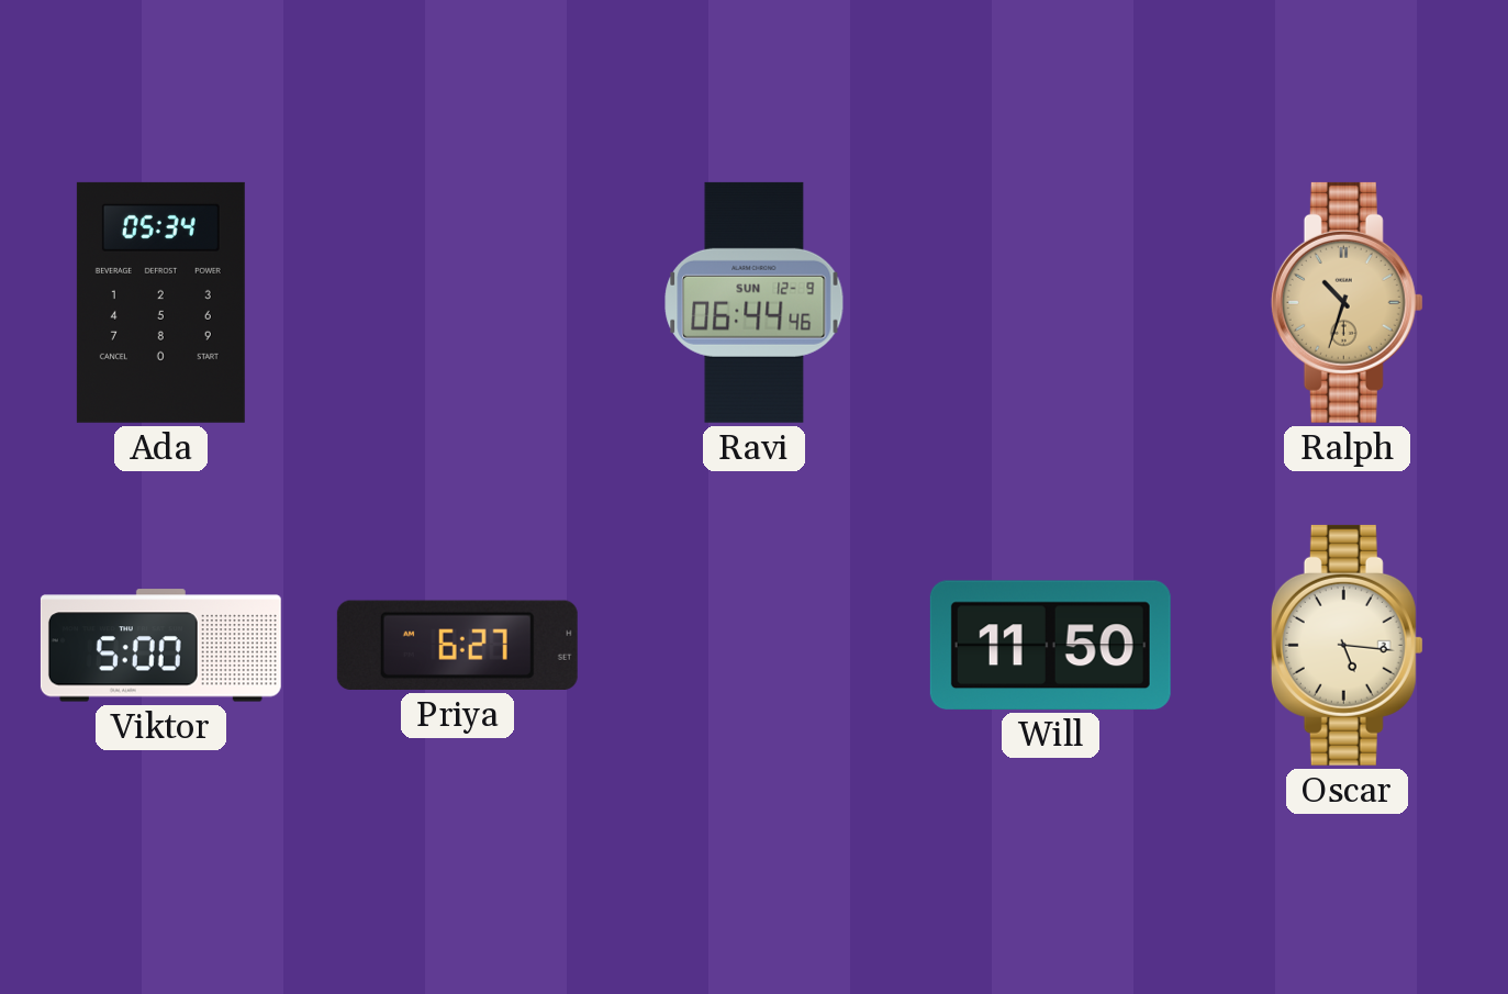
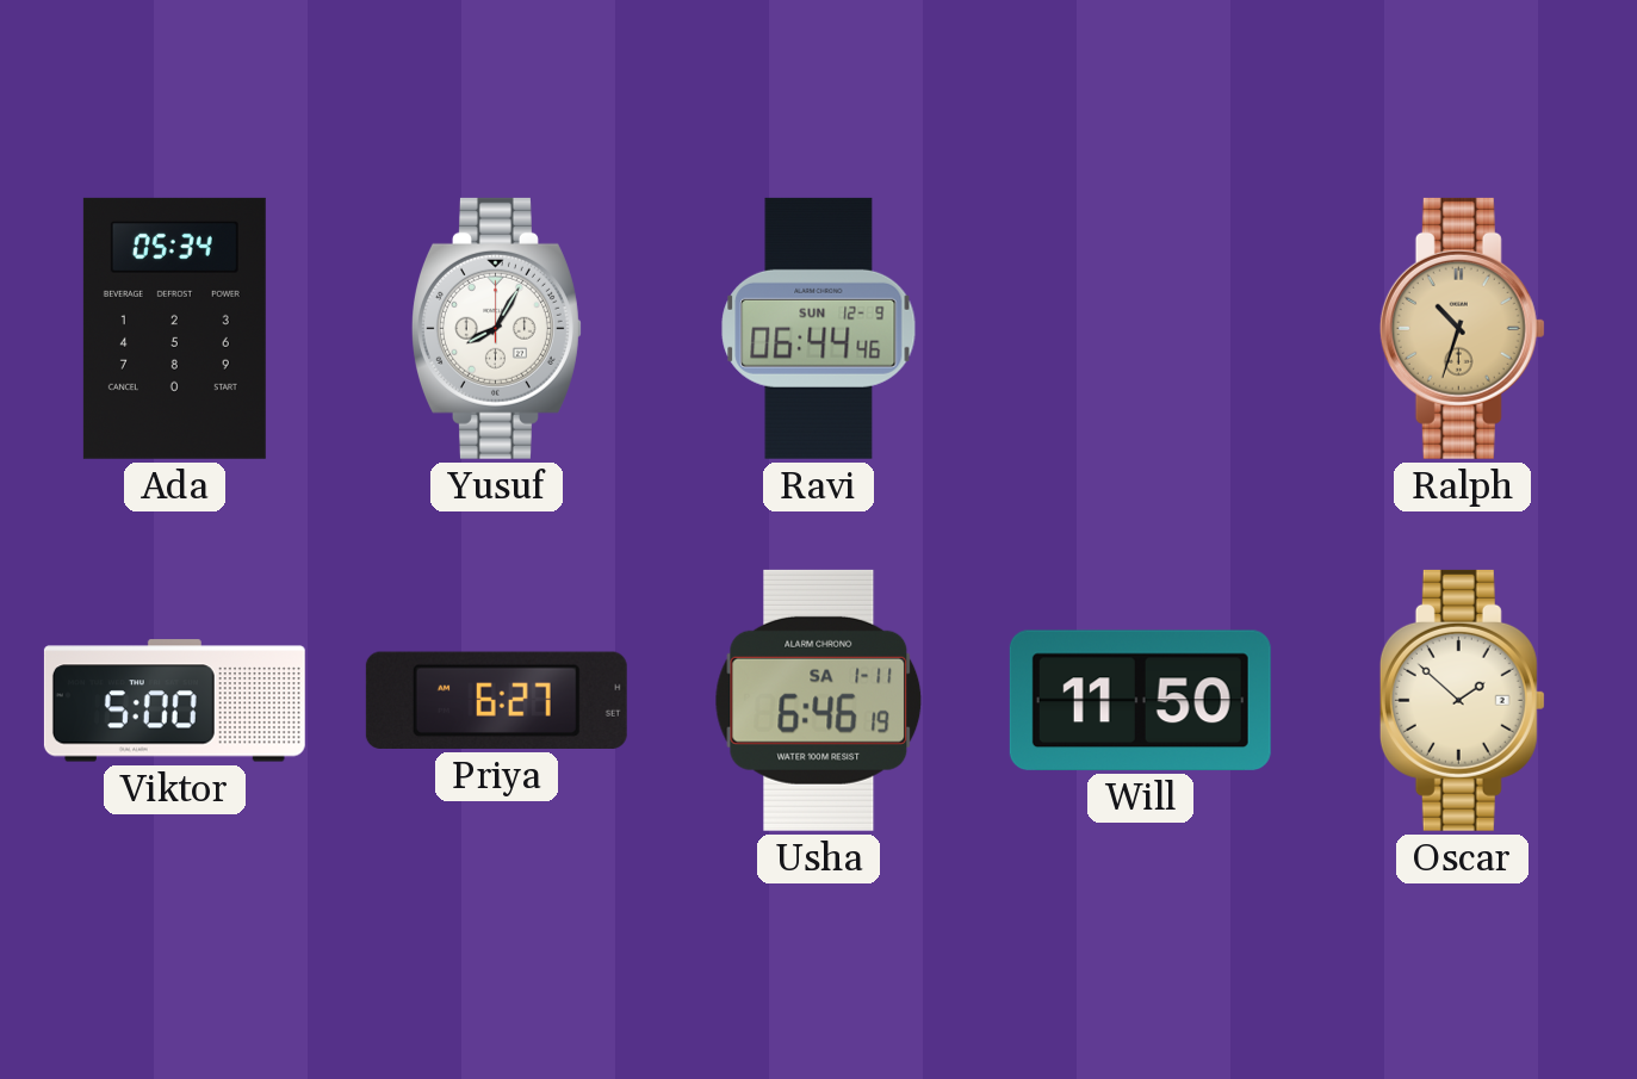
Yusuf: none -> 8:05 (497, 328)
Usha: none -> 6:46 (819, 700)
Oscar: 5:16 -> 1:52 (1462, 700)
